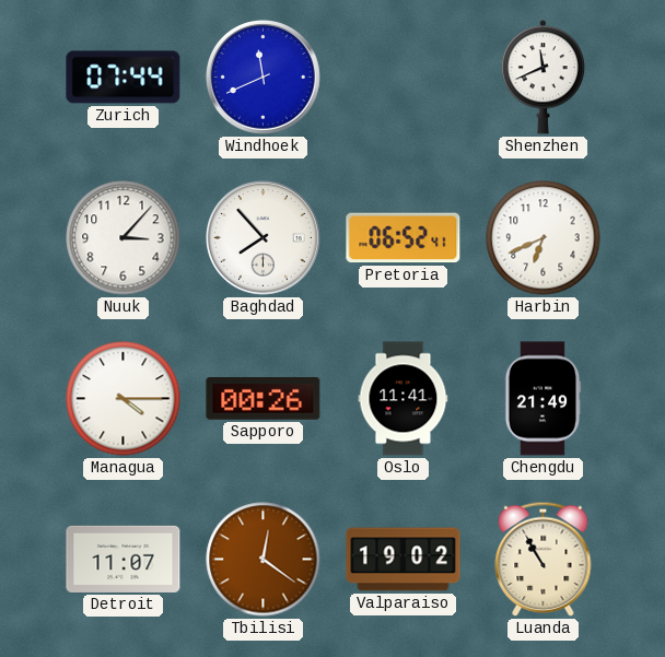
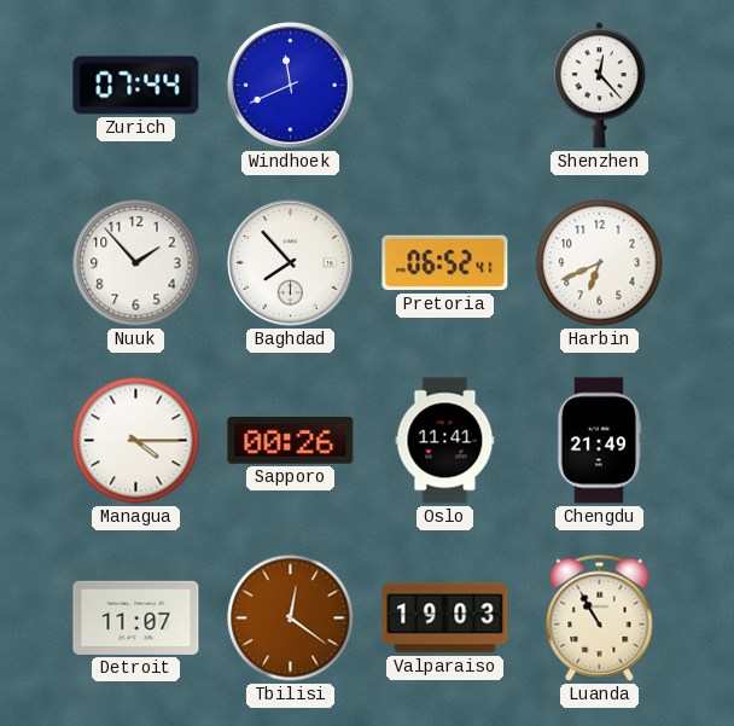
Shenzhen: 11:41 -> 12:23 (599, 86)
Nuuk: 3:07 -> 1:53 (136, 263)
Valparaiso: 19:02 -> 19:03 (445, 618)
